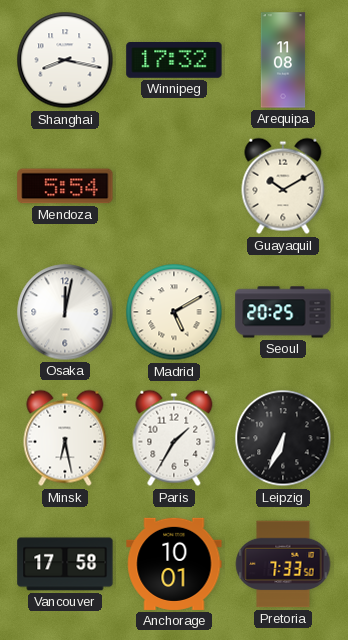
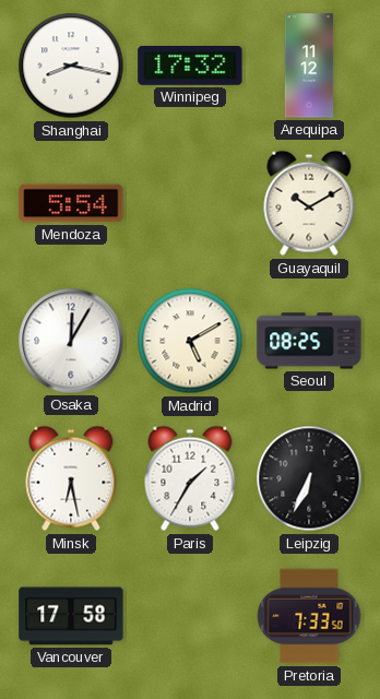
Arequipa: 11:08 -> 11:12 (309, 66)
Osaka: 12:02 -> 12:05 (71, 341)
Seoul: 20:25 -> 08:25 (309, 341)
Anchorage: 10:01 -> none (174, 564)
